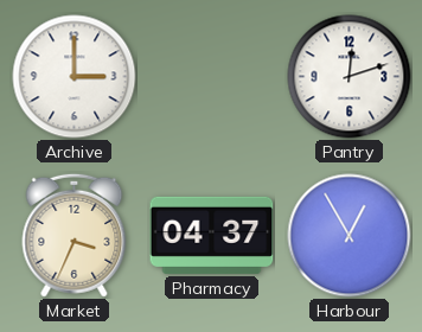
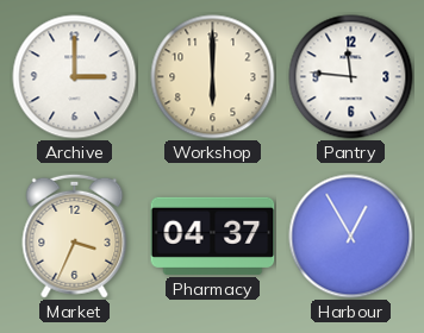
Workshop: none -> 6:00 (213, 77)
Pantry: 12:12 -> 11:46 (351, 77)
